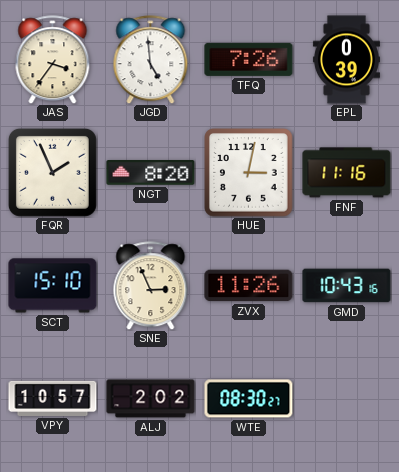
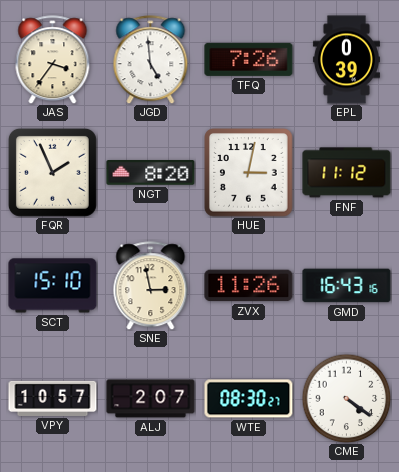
FNF: 11:16 -> 11:12 (347, 173)
SNE: 2:56 -> 2:58 (151, 286)
GMD: 10:43 -> 16:43 (347, 286)
ALJ: 2:02 -> 2:07 (151, 399)
CME: none -> 4:21 (346, 398)
